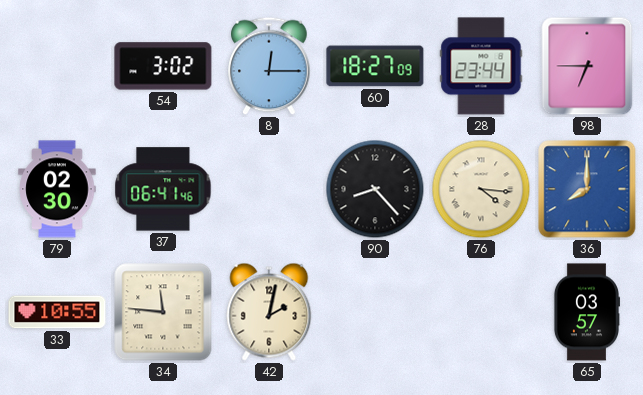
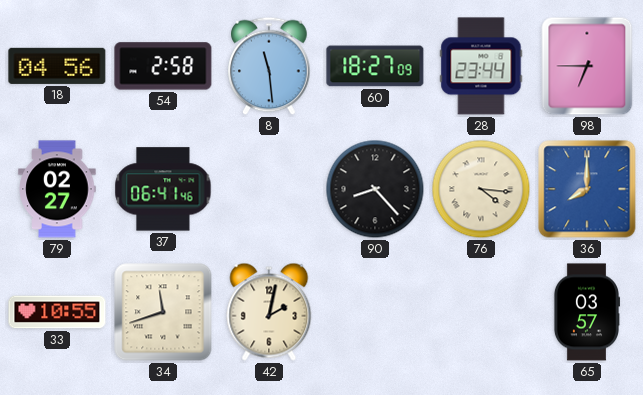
18: none -> 04:56 (57, 66)
54: 3:02 -> 2:58 (163, 66)
8: 12:15 -> 11:29 (269, 66)
79: 02:30 -> 02:27 (57, 189)
34: 11:46 -> 11:42 (163, 312)
